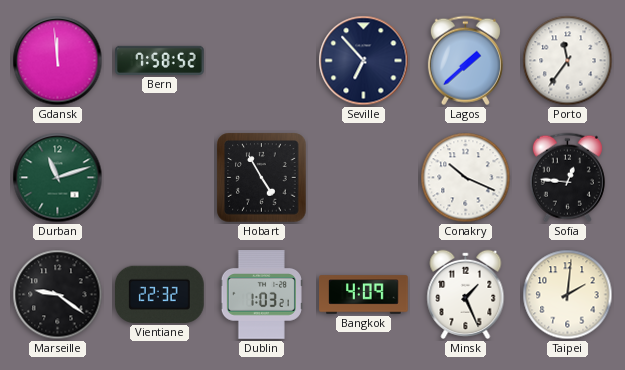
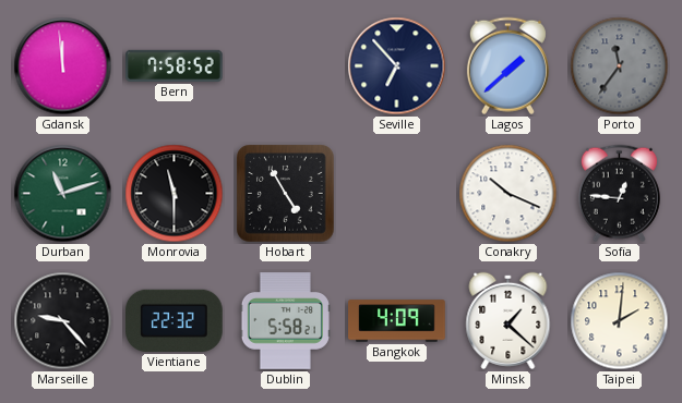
Porto dial: white -> grey (620, 66)
Monrovia: none -> 11:30 (175, 194)
Marseille: 9:21 -> 9:23 (63, 321)
Dublin: 1:03 -> 5:58 (285, 321)
Minsk: 1:26 -> 1:22 (508, 320)
